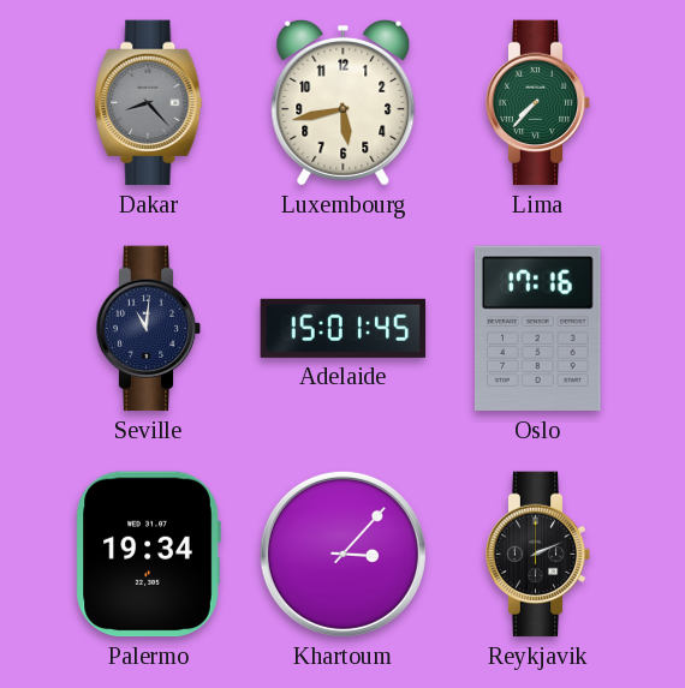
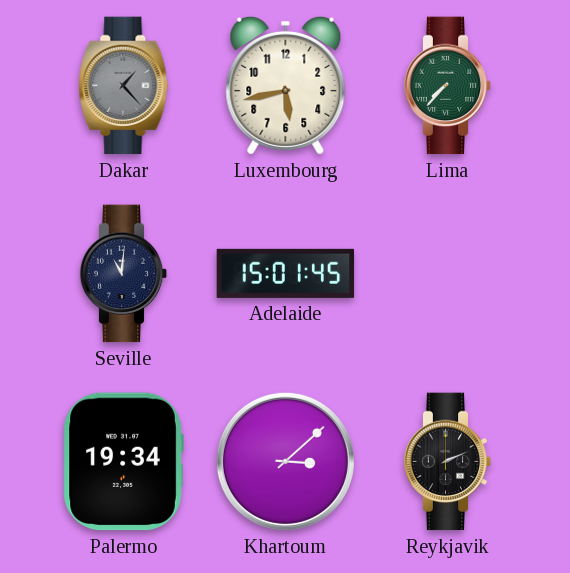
Dakar: 8:23 -> 1:23 (124, 86)
Oslo: 17:16 -> none (537, 329)
Khartoum: 3:07 -> 3:08 (285, 461)
